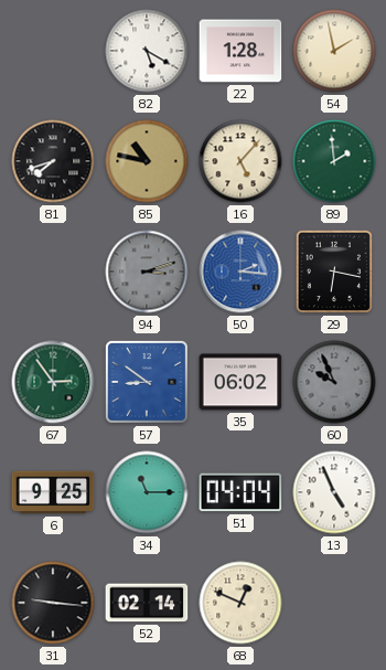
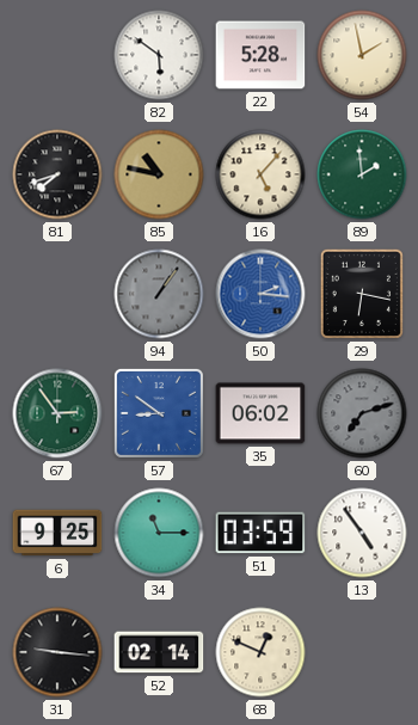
82: 5:20 -> 5:51 (159, 55)
22: 1:28 -> 5:28 (260, 55)
94: 3:12 -> 1:06 (159, 294)
60: 9:56 -> 7:12 (362, 413)
51: 04:04 -> 03:59 (260, 533)
13: 4:56 -> 4:54 (362, 533)
